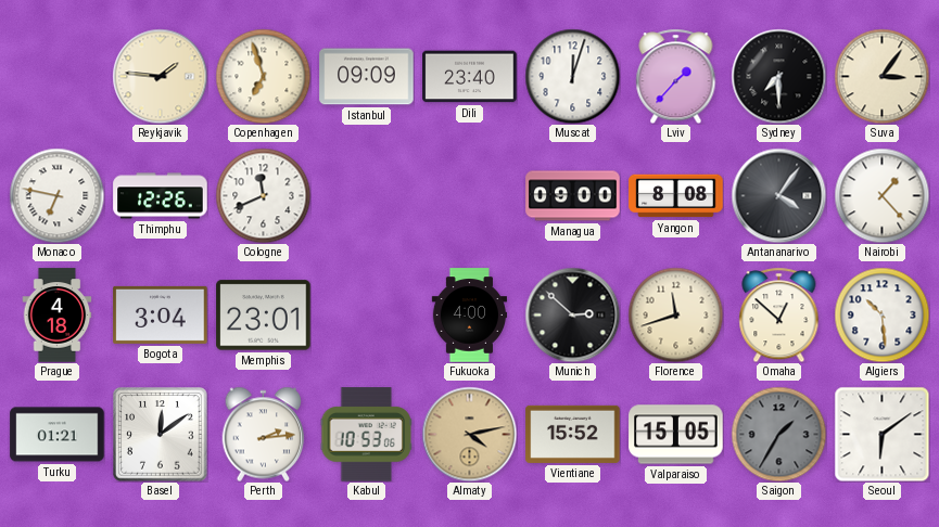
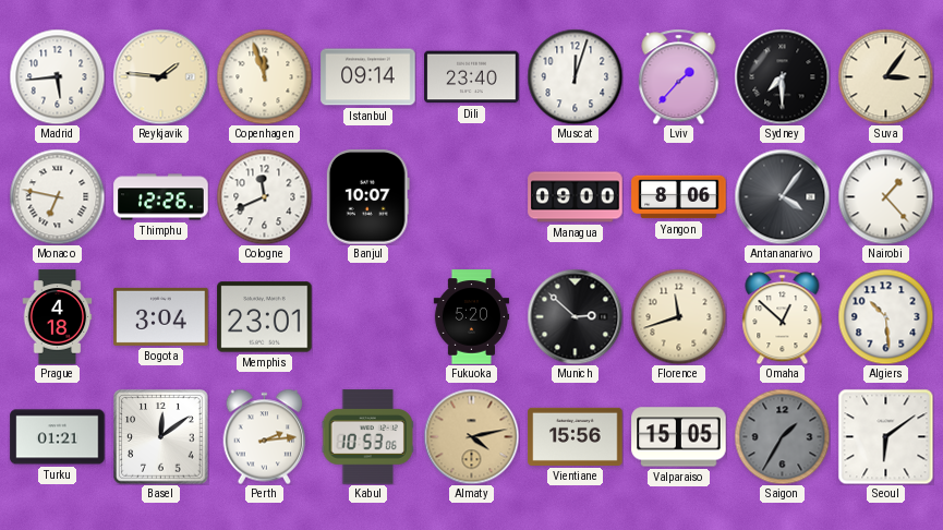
Madrid: none -> 5:44 (57, 76)
Copenhagen: 6:57 -> 11:57 (264, 76)
Istanbul: 09:09 -> 09:14 (368, 77)
Banjul: none -> 10:07 (367, 197)
Yangon: 8:08 -> 8:06 (679, 197)
Fukuoka: 4:00 -> 5:20 (471, 317)
Vientiane: 15:52 -> 15:56 (576, 436)
